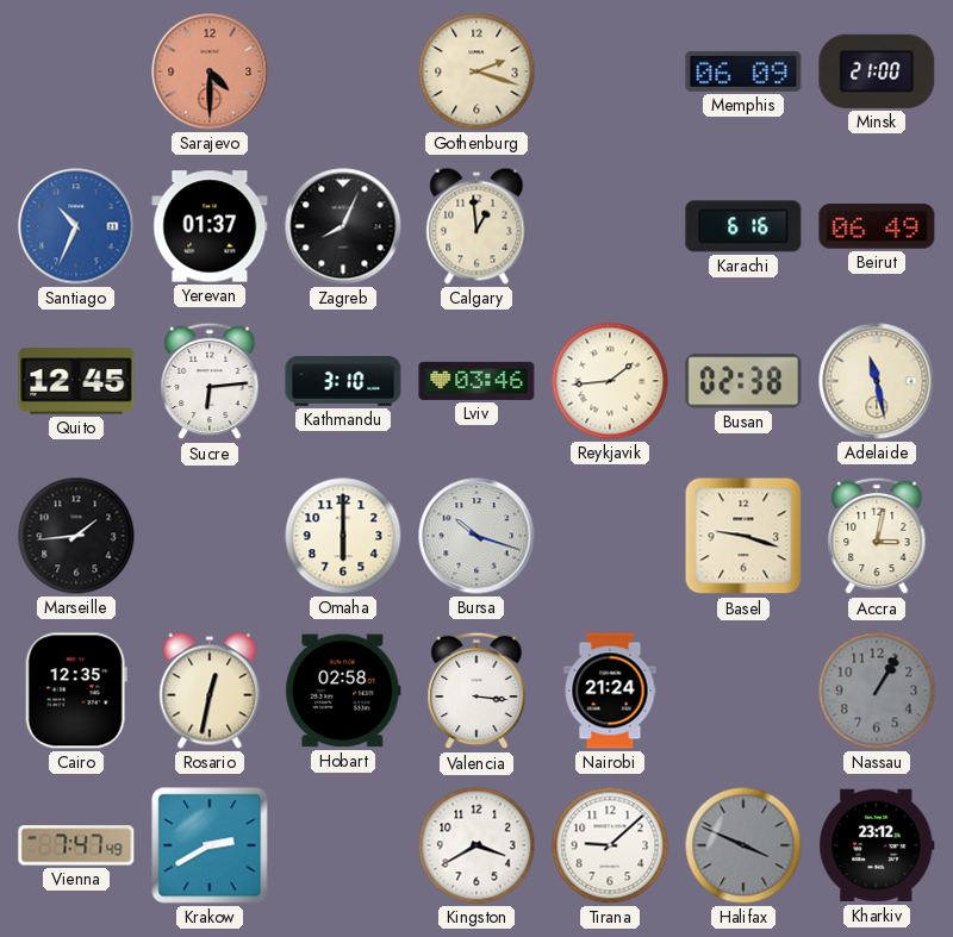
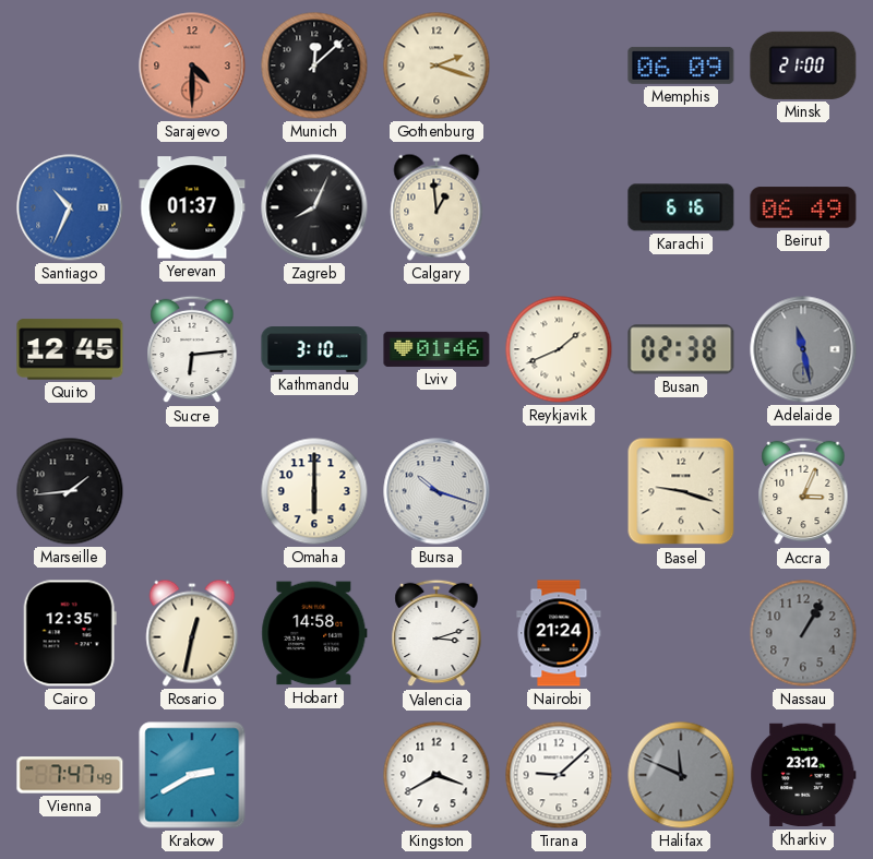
Munich: none -> 12:08 (314, 65)
Lviv: 03:46 -> 01:46 (436, 349)
Reykjavik: 1:44 -> 1:41 (559, 349)
Adelaide dial: cream -> grey (803, 349)
Accra: 3:02 -> 3:04 (803, 491)
Hobart: 02:58 -> 14:58 (314, 633)
Valencia: 3:16 -> 3:12 (436, 633)
Halifax: 3:49 -> 11:49 (681, 775)
